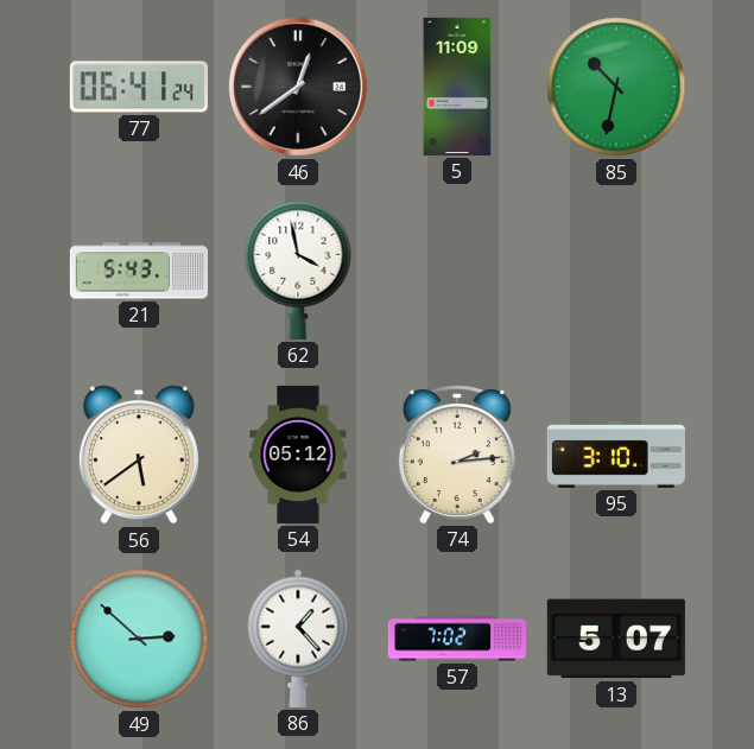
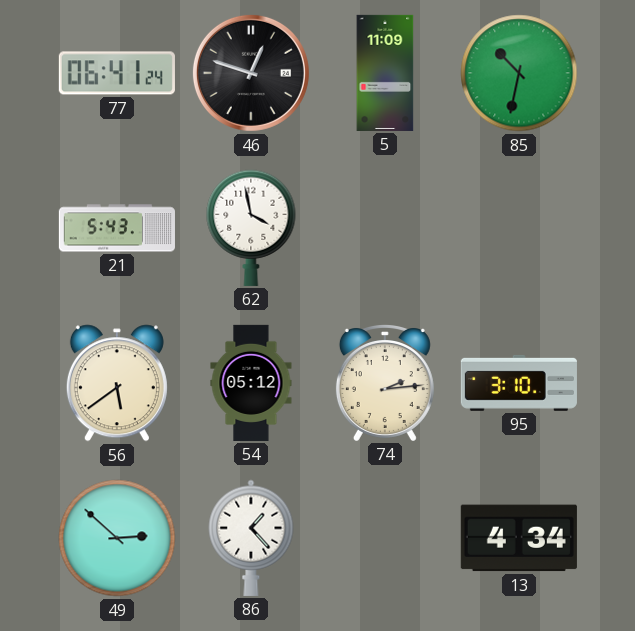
46: 12:39 -> 12:48 (251, 73)
57: 7:02 -> none (457, 639)
13: 5:07 -> 4:34 (519, 538)
